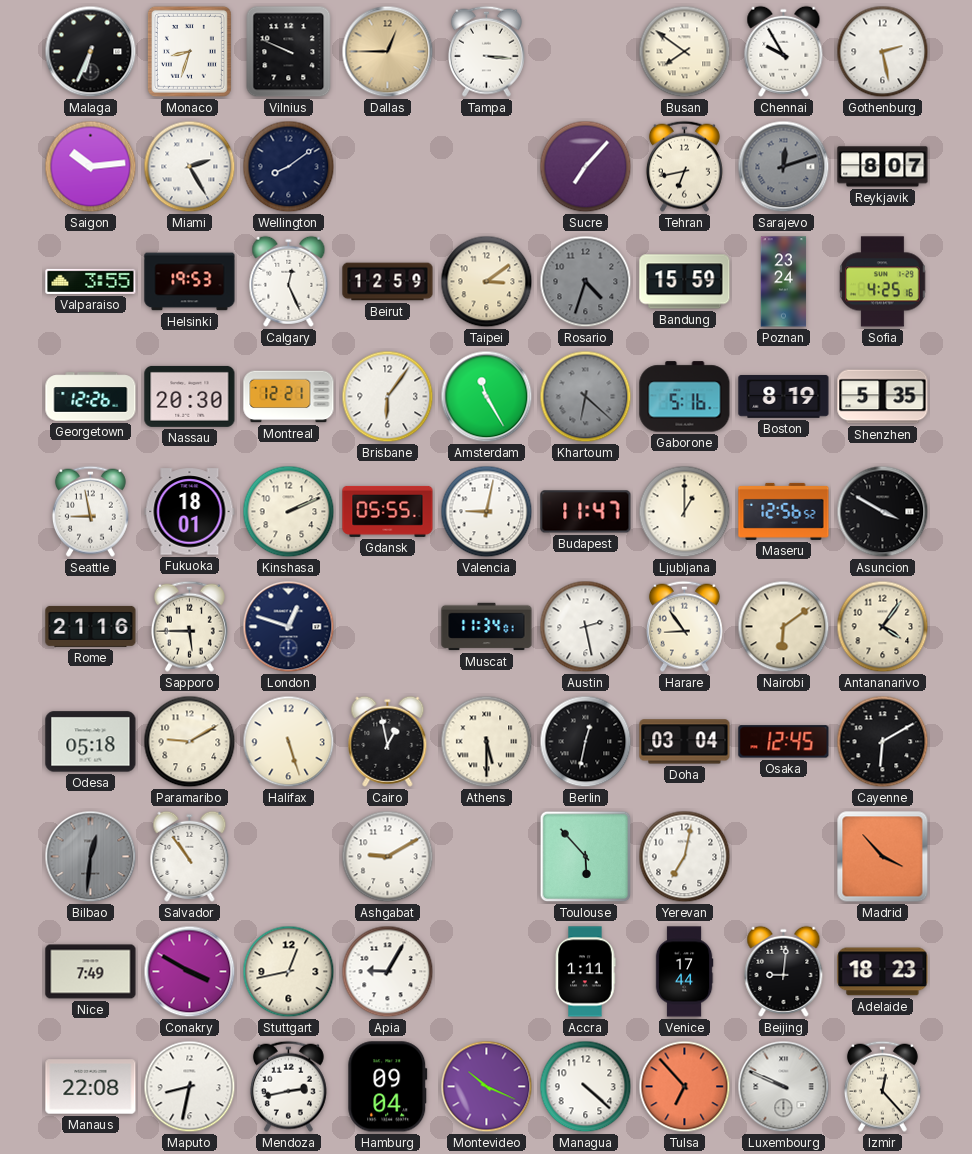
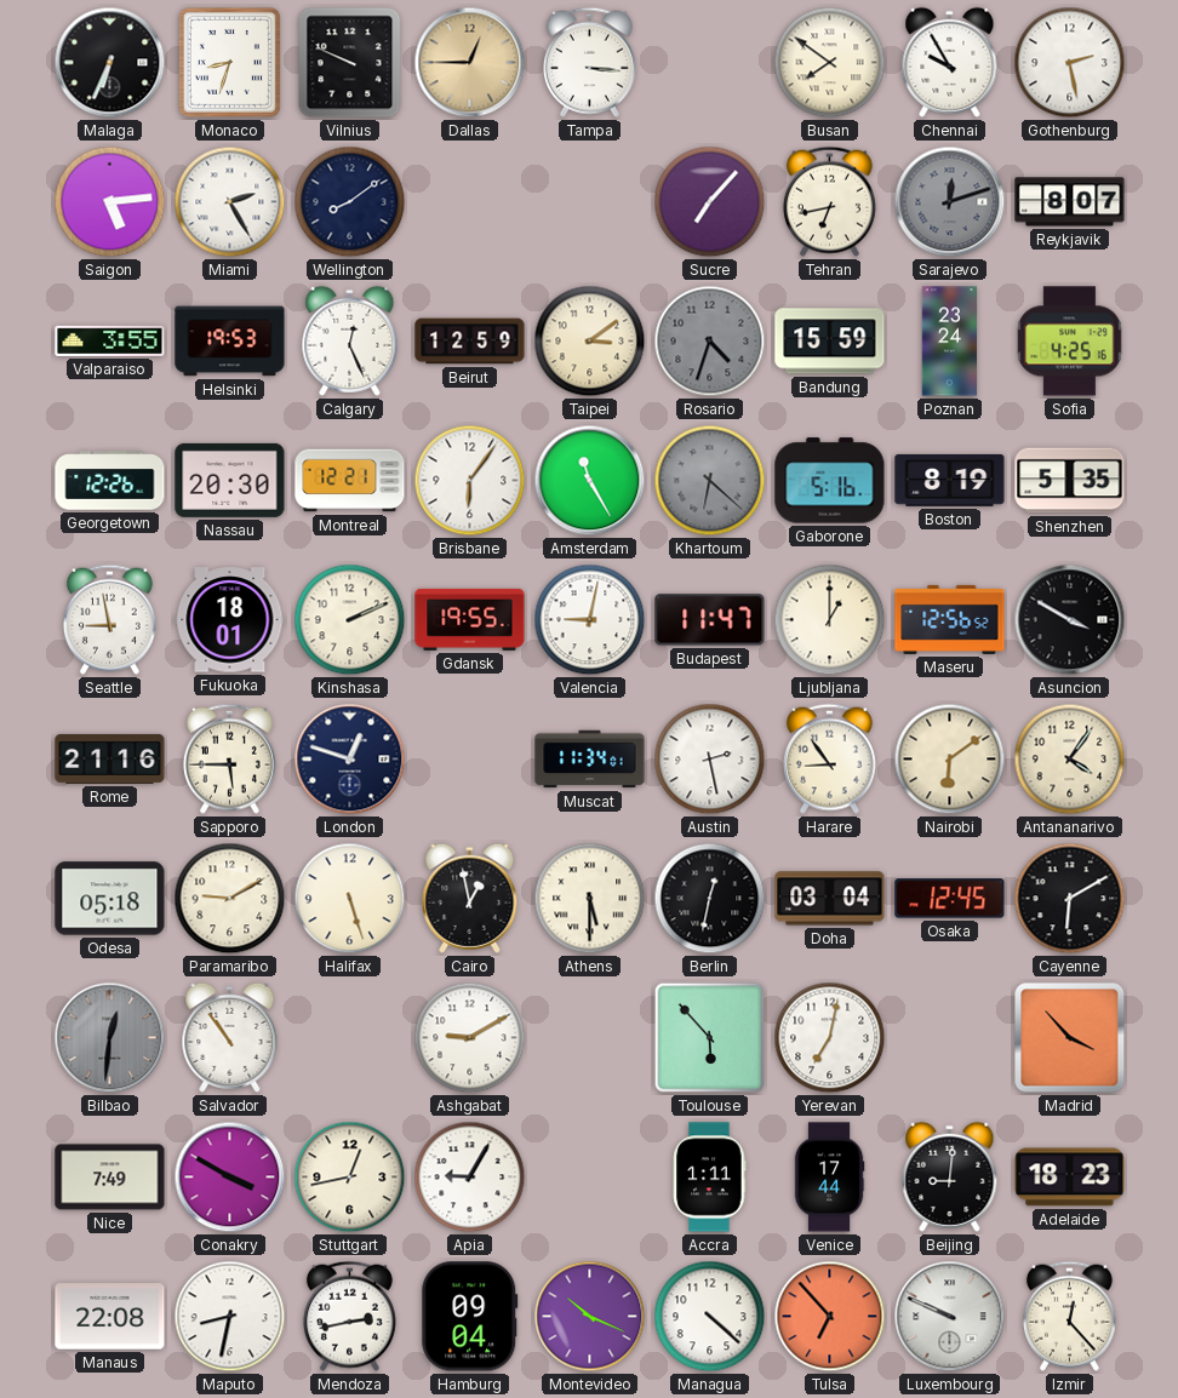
Saigon: 10:14 -> 5:14 (110, 202)
Gdansk: 05:55 -> 19:55 (470, 619)
